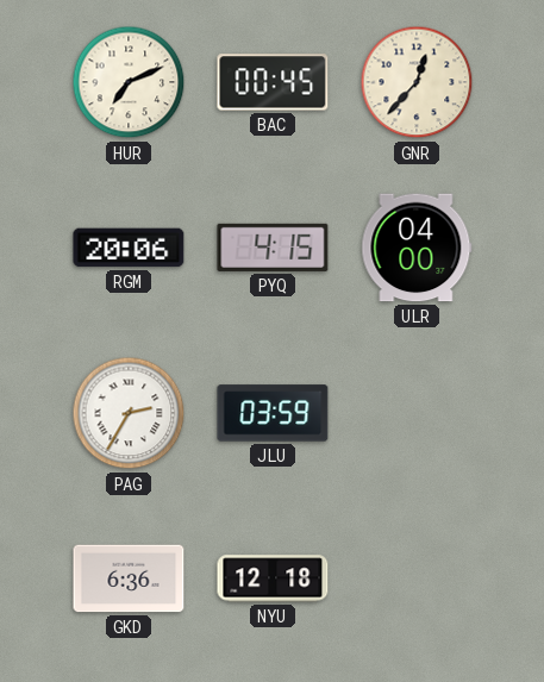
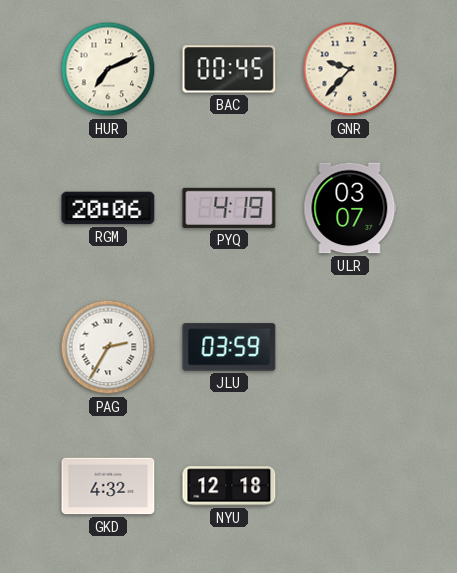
GNR: 12:37 -> 9:37 (350, 69)
PYQ: 4:15 -> 4:19 (229, 208)
ULR: 04:00 -> 03:07 (350, 208)
GKD: 6:36 -> 4:32 (108, 486)
